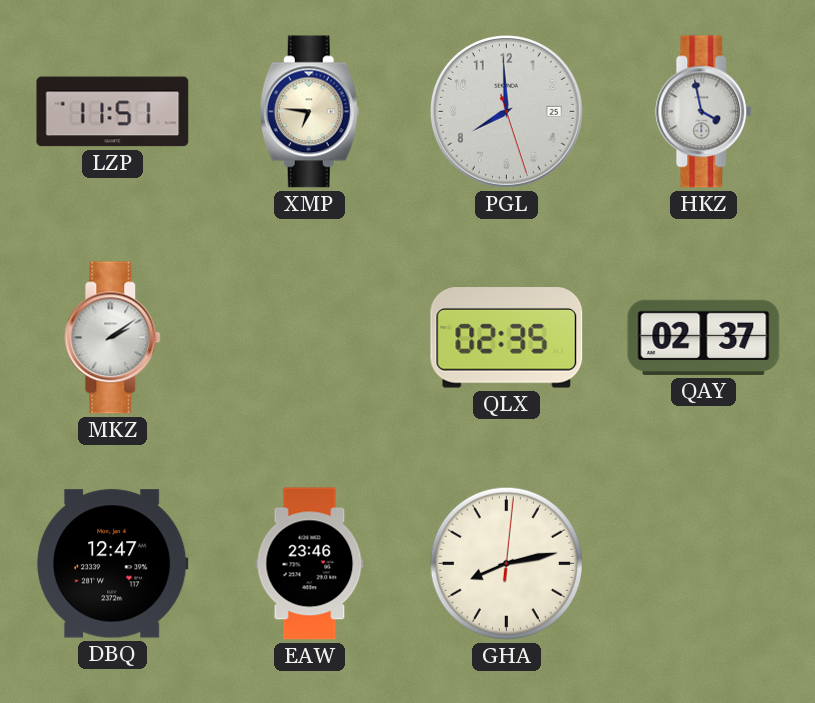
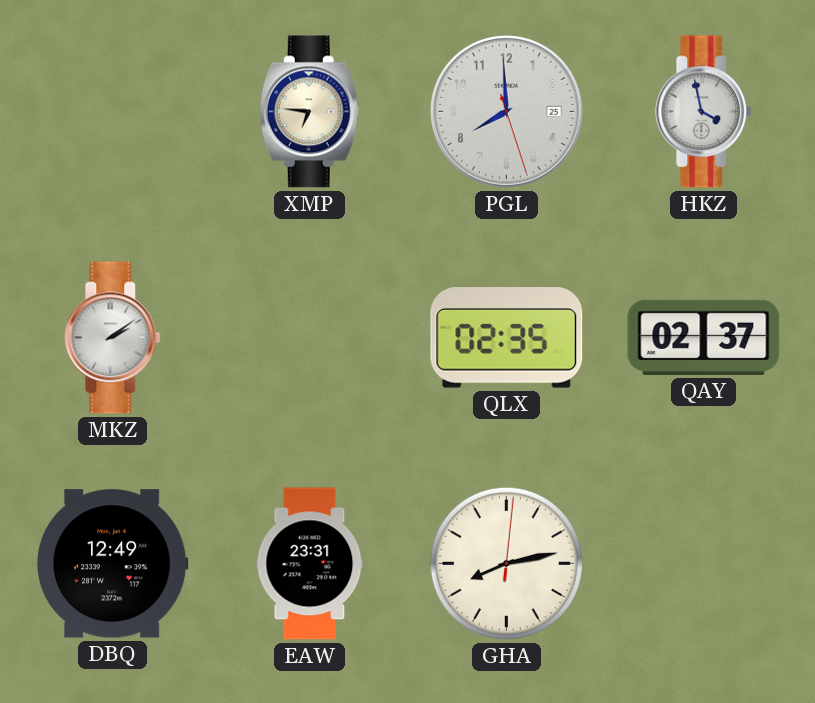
LZP: 11:51 -> none (113, 112)
DBQ: 12:47 -> 12:49 (112, 564)
EAW: 23:46 -> 23:31 (310, 564)
